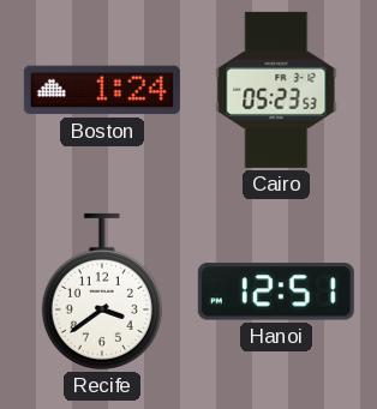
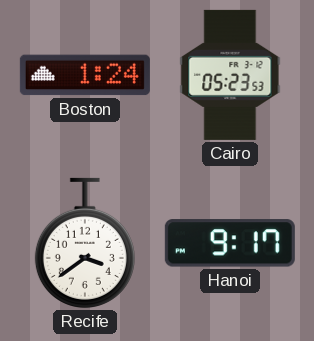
Hanoi: 12:51 -> 9:17 (230, 243)
